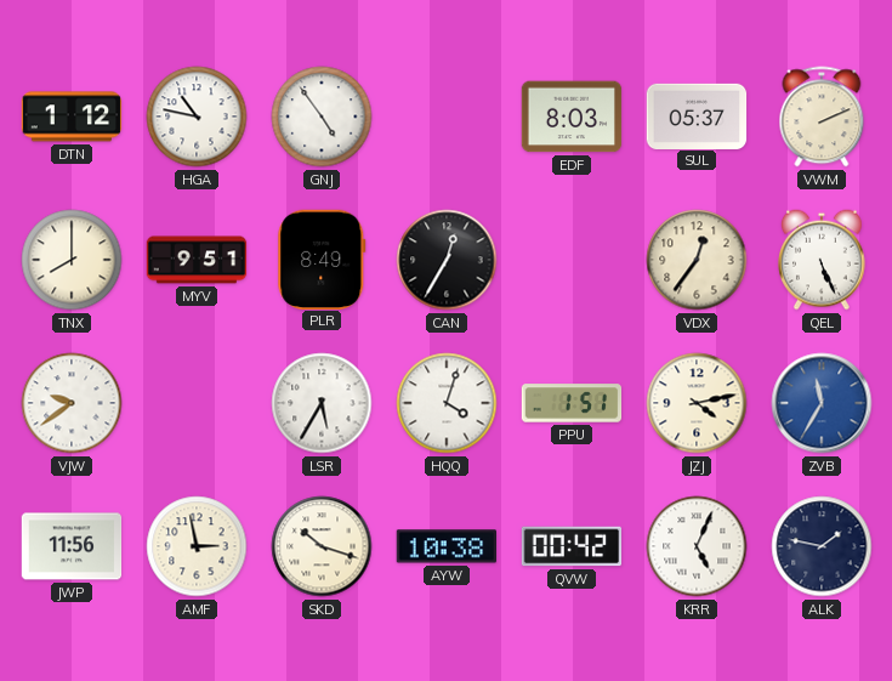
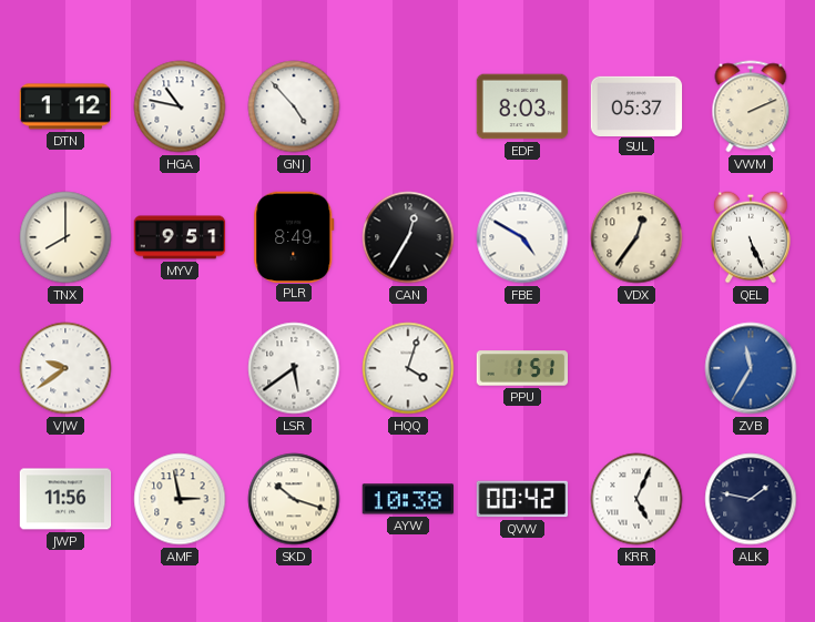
GNJ: 4:54 -> 4:53 (294, 106)
FBE: none -> 4:50 (522, 237)
LSR: 5:35 -> 5:39 (294, 368)
JZJ: 4:13 -> none (697, 403)
